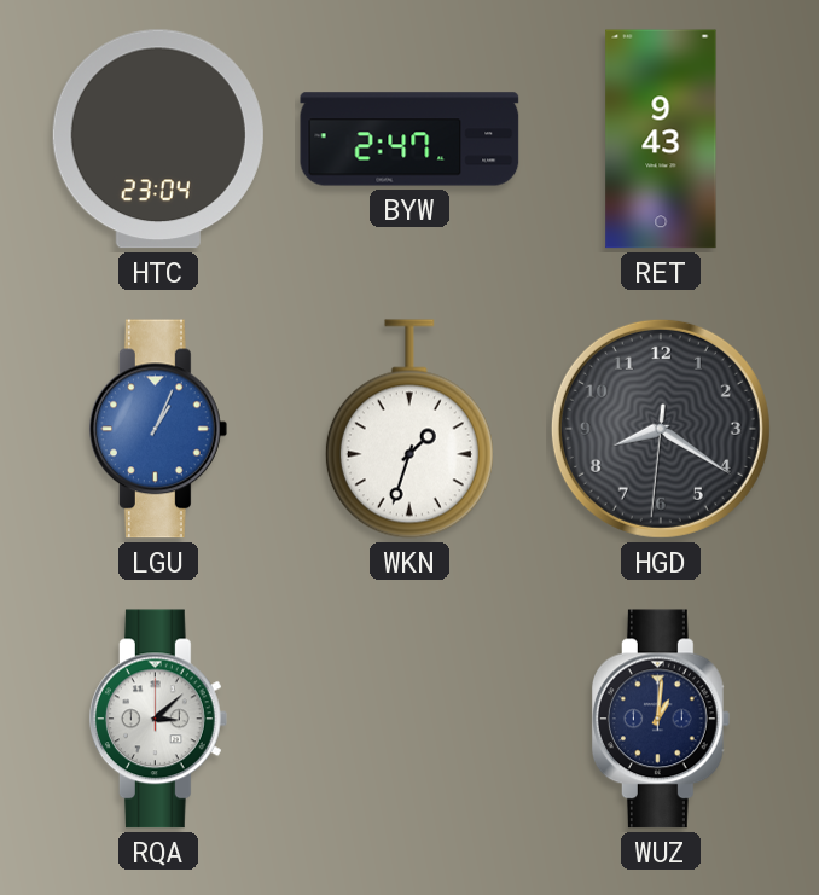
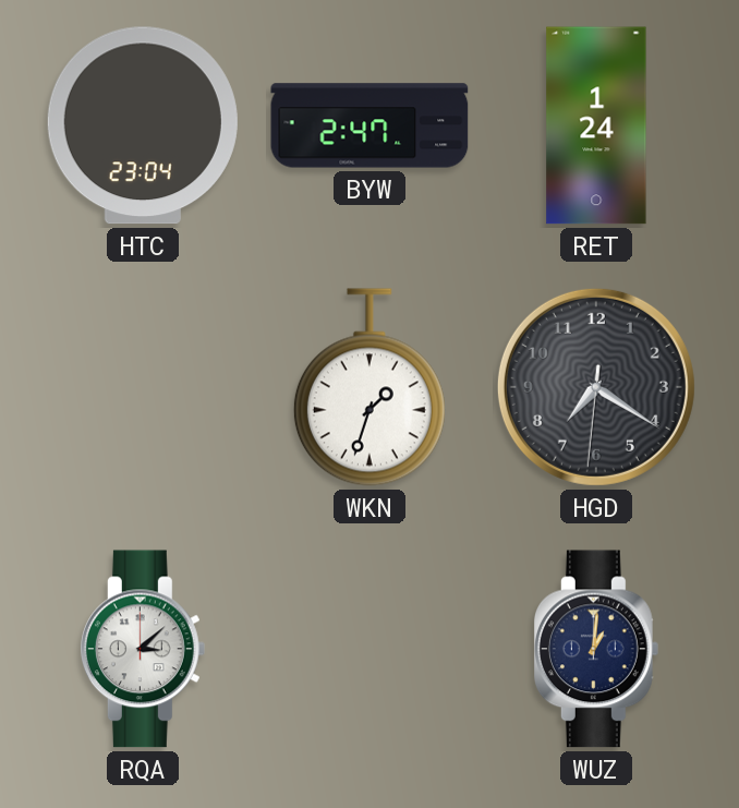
RET: 9:43 -> 1:24 (596, 125)
LGU: 1:04 -> none (158, 429)
HGD: 8:20 -> 7:20 (596, 387)
